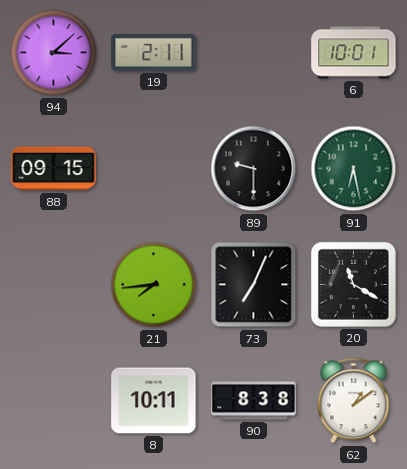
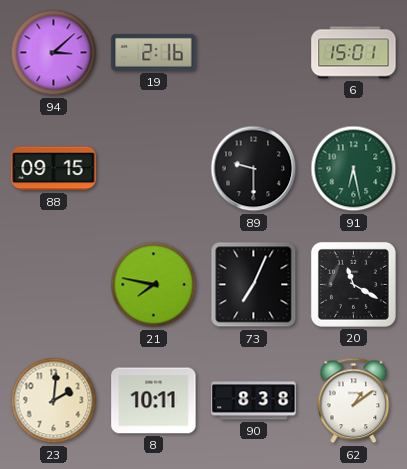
19: 2:11 -> 2:16 (154, 52)
6: 10:01 -> 15:01 (354, 53)
21: 7:44 -> 7:47 (154, 285)
23: none -> 2:01 (54, 401)
